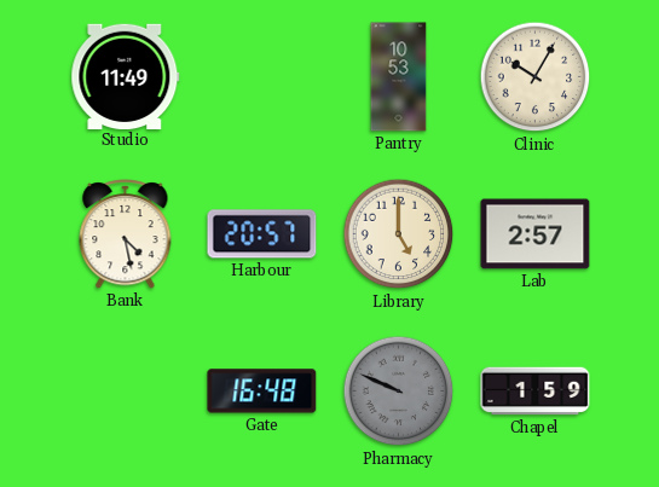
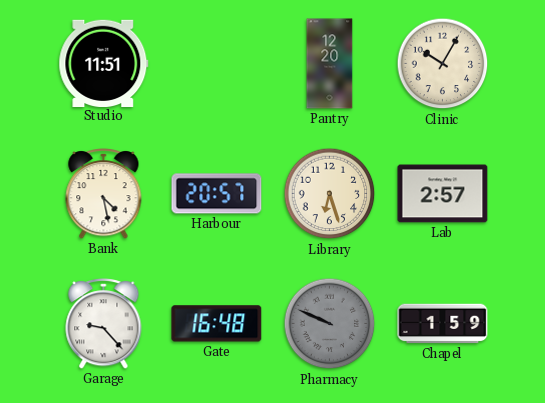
Studio: 11:49 -> 11:51 (104, 63)
Pantry: 10:53 -> 12:20 (330, 64)
Library: 5:00 -> 6:27 (330, 194)
Garage: none -> 9:23 (104, 324)
